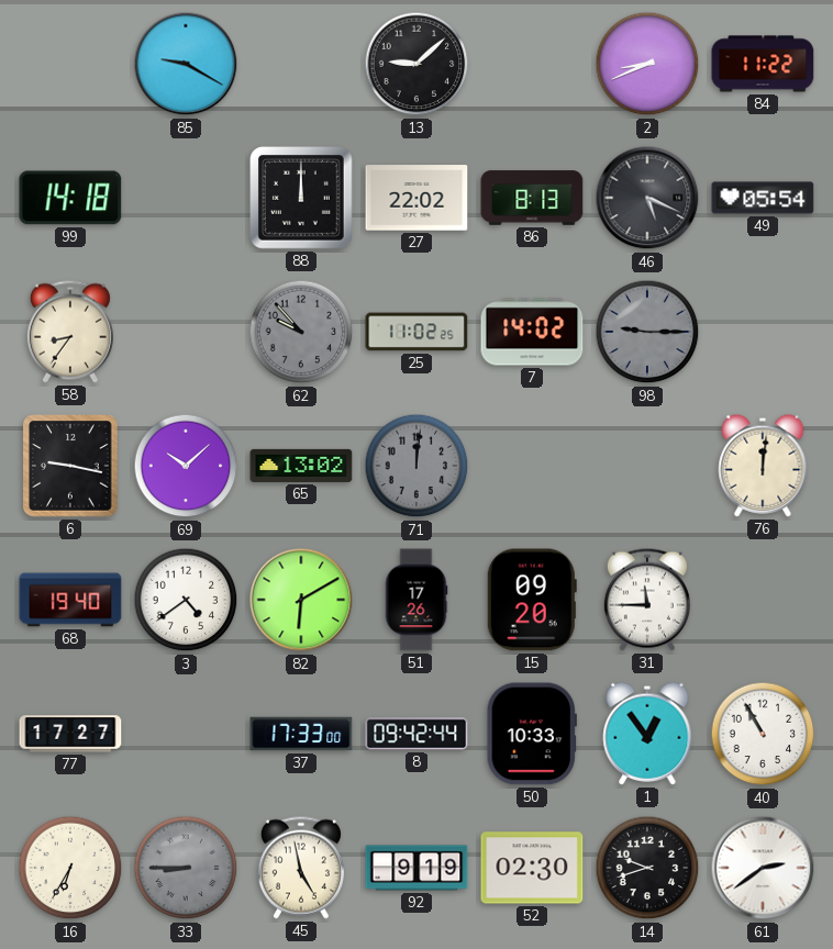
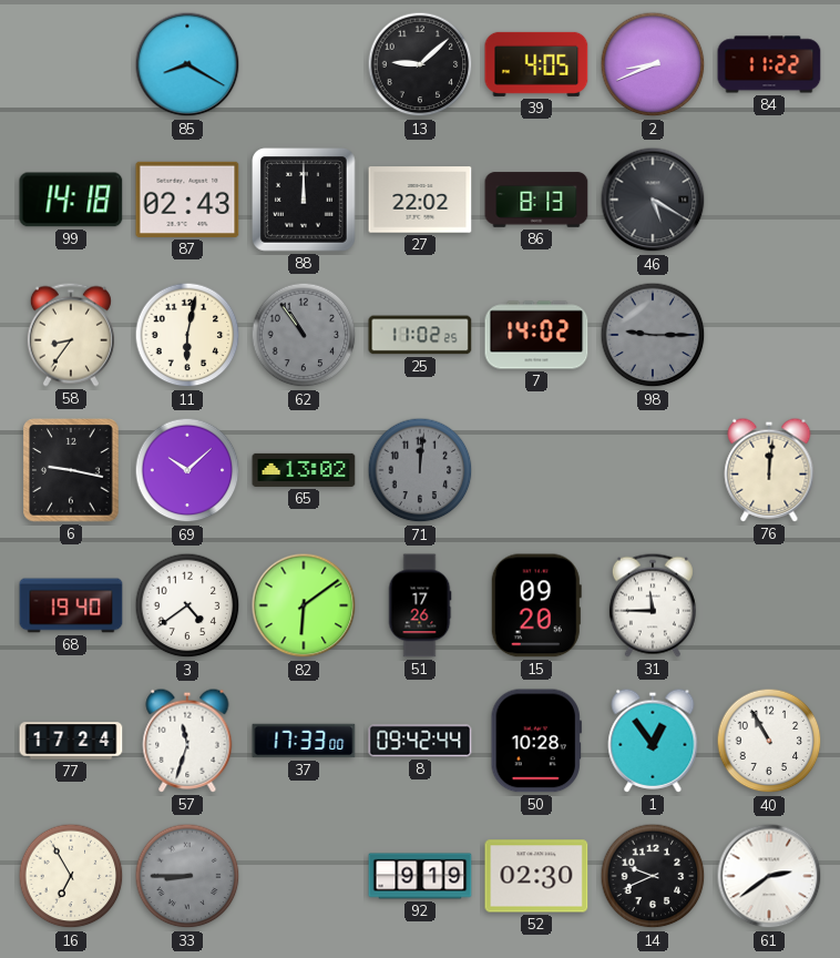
85: 9:20 -> 8:20 (187, 64)
39: none -> 4:05 (536, 64)
87: none -> 02:43 (187, 200)
46: 5:19 -> 5:20 (653, 200)
49: 05:54 -> none (763, 198)
11: none -> 6:02 (187, 335)
62: 9:53 -> 10:54 (304, 335)
82: 6:10 -> 6:09 (304, 605)
77: 17:27 -> 17:24 (71, 741)
57: none -> 11:33 (187, 741)
50: 10:33 -> 10:28 (536, 741)
16: 6:35 -> 6:55 (71, 876)
45: 4:58 -> none (301, 868)
14: 9:42 -> 9:41 (653, 876)
